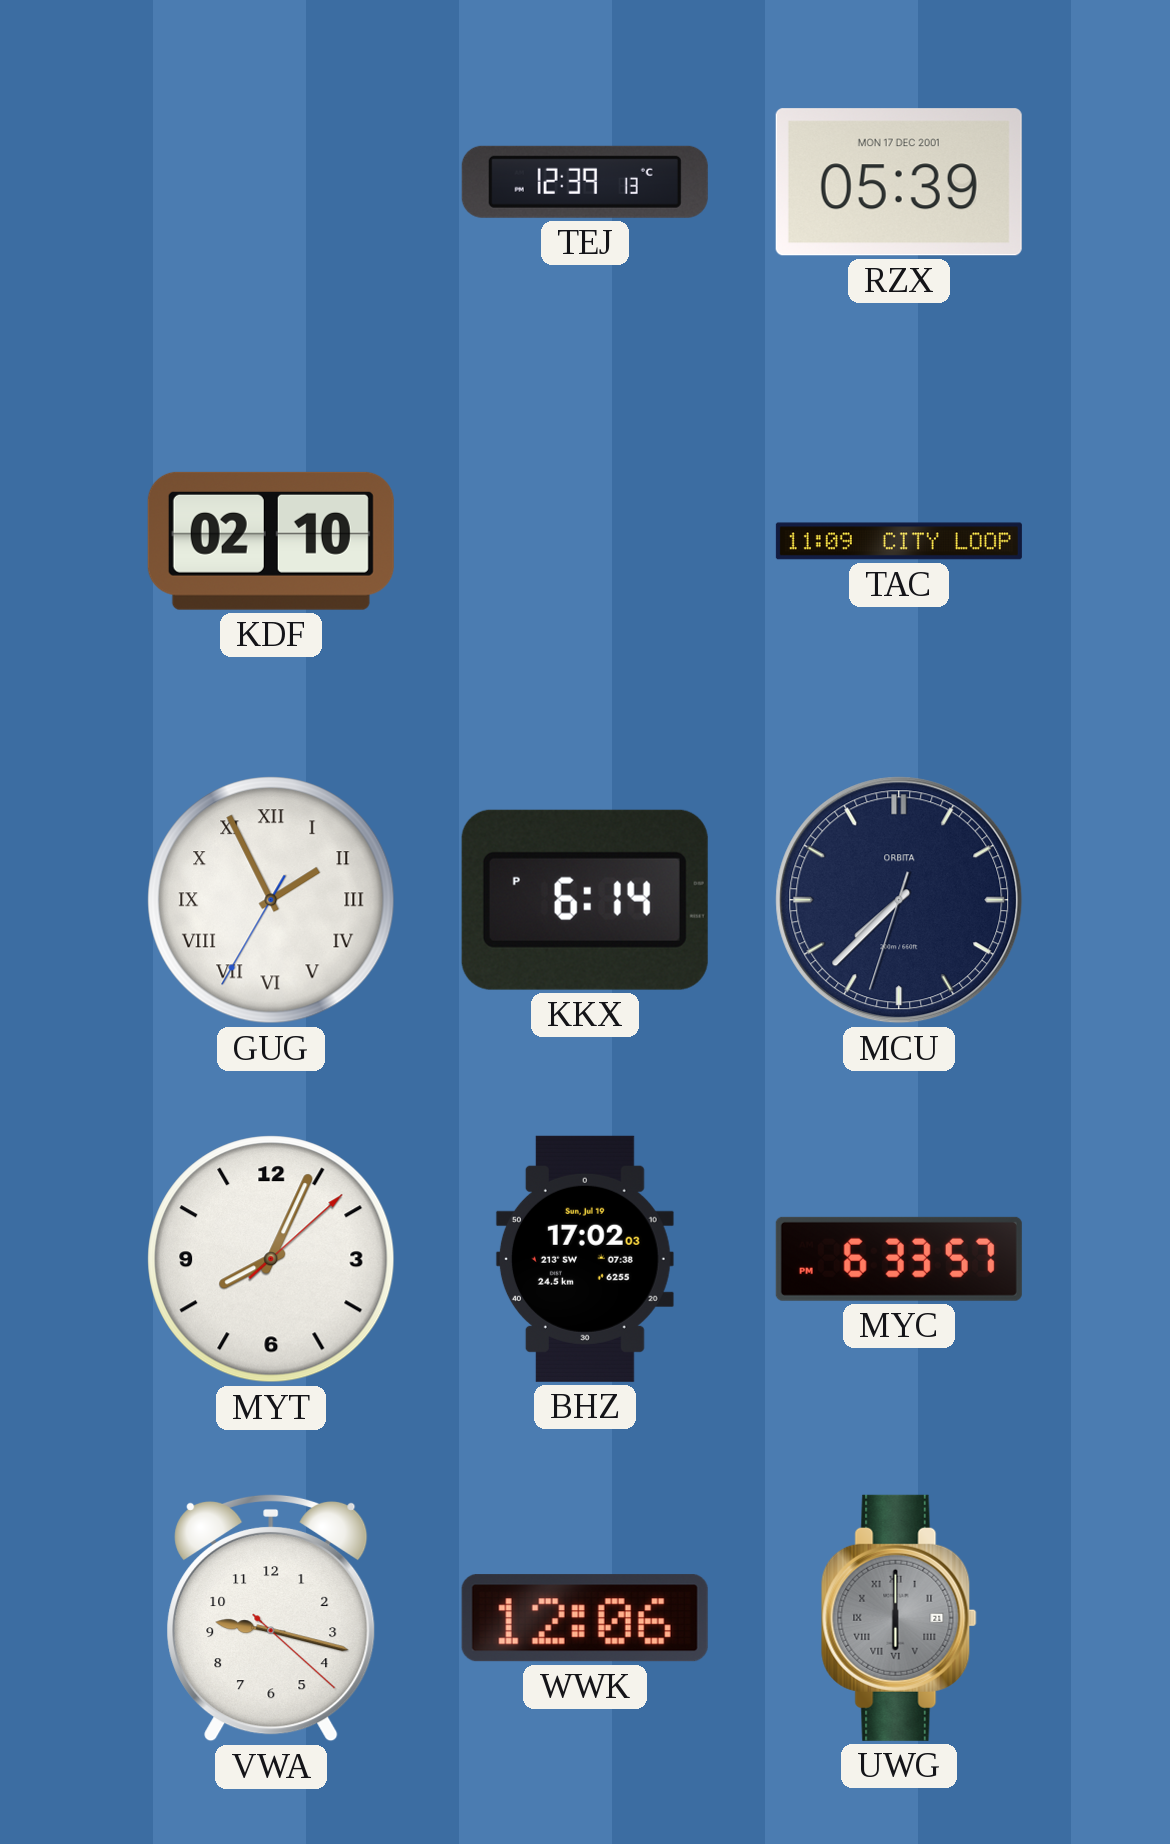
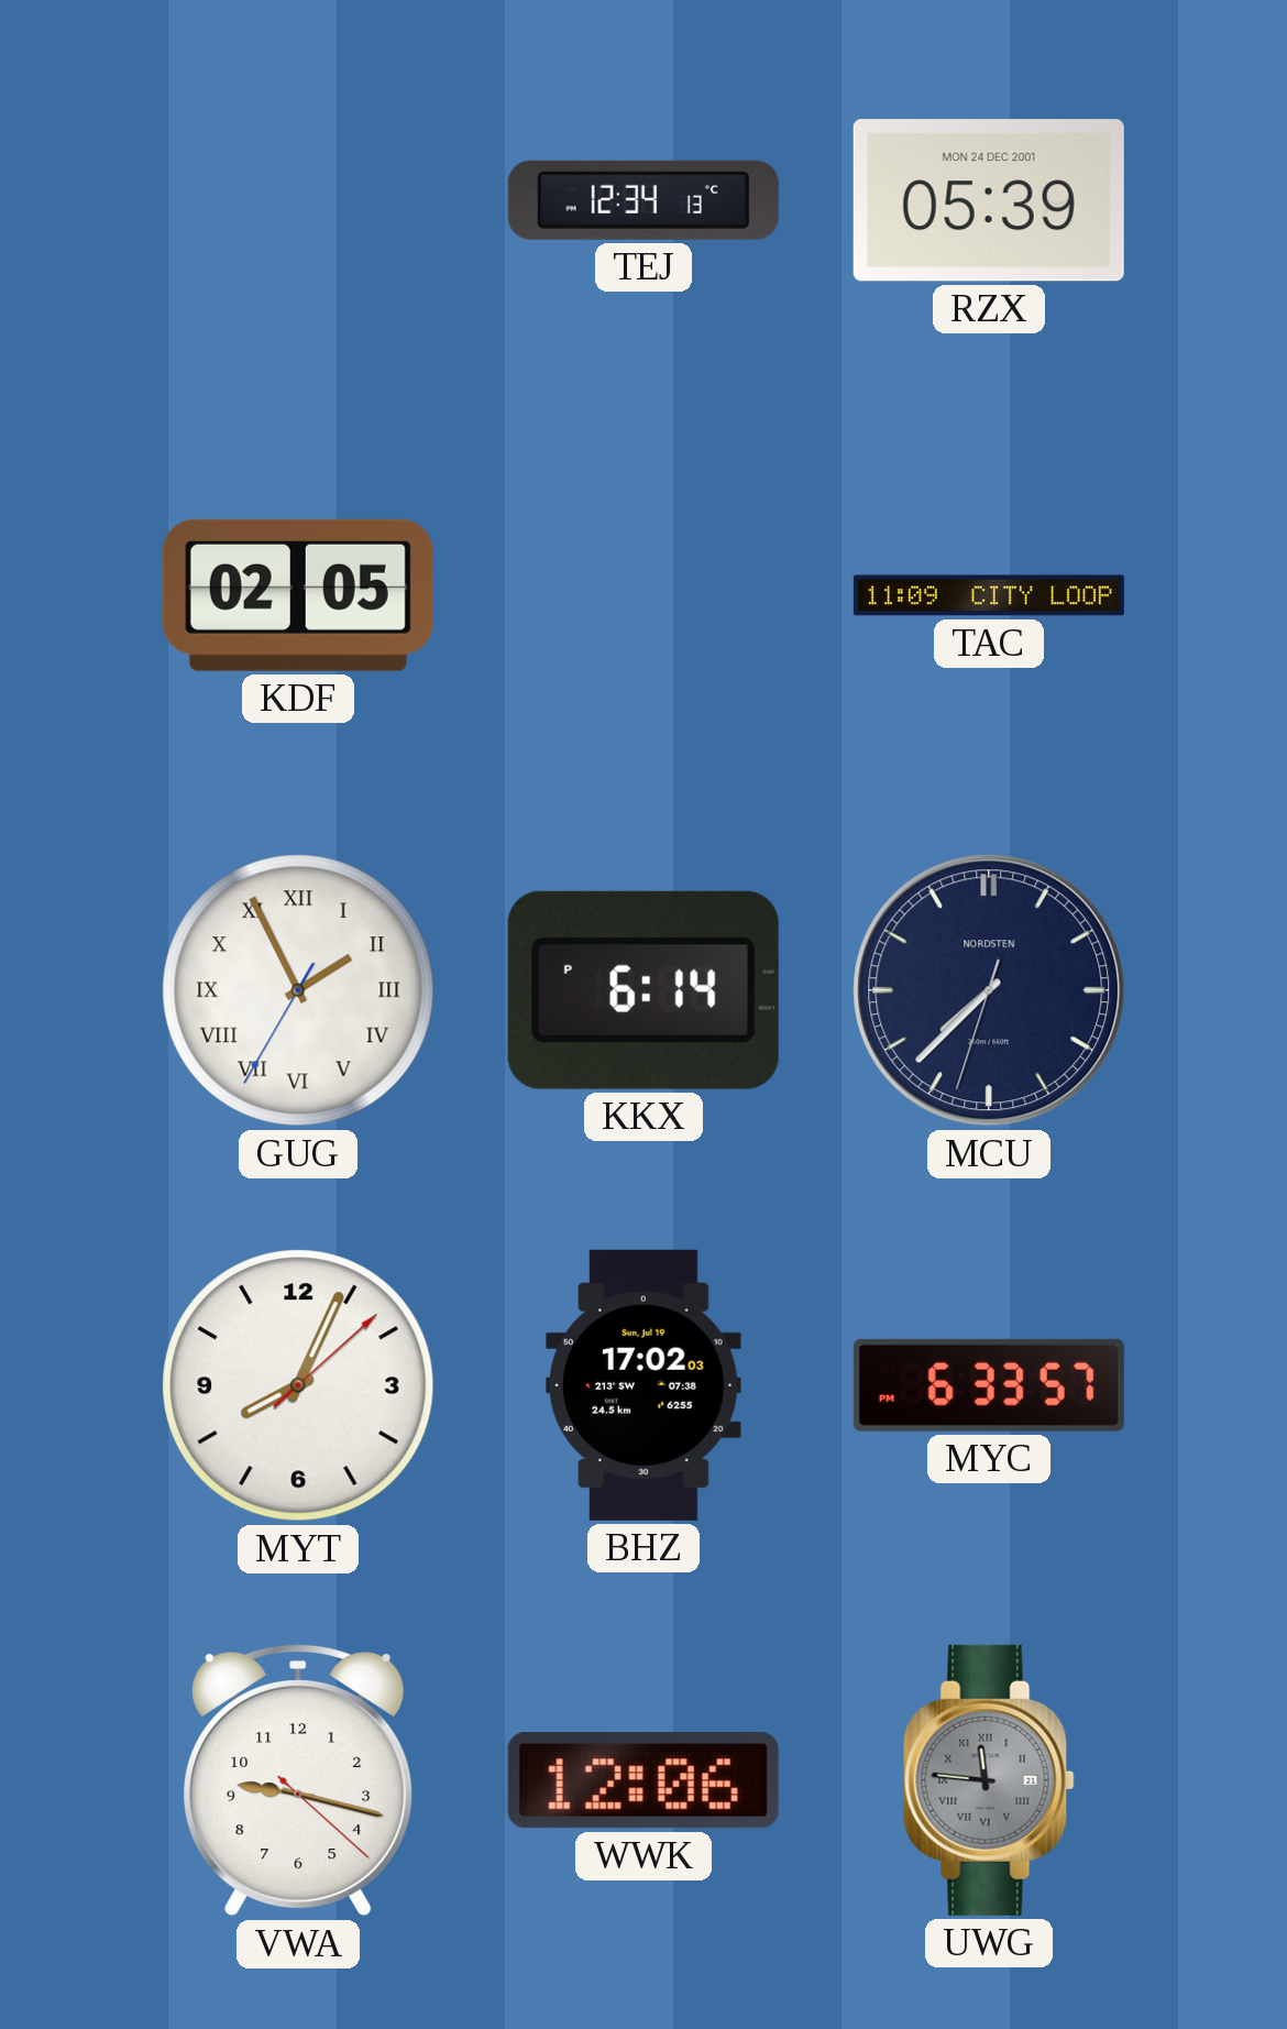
TEJ: 12:39 -> 12:34 (643, 200)
RZX date: MON 17 DEC 2001 -> MON 24 DEC 2001 (989, 200)
KDF: 02:10 -> 02:05 (298, 595)
MCU brand: ORBITA -> NORDSTEN (989, 990)
UWG: 6:00 -> 11:46 (989, 1780)
